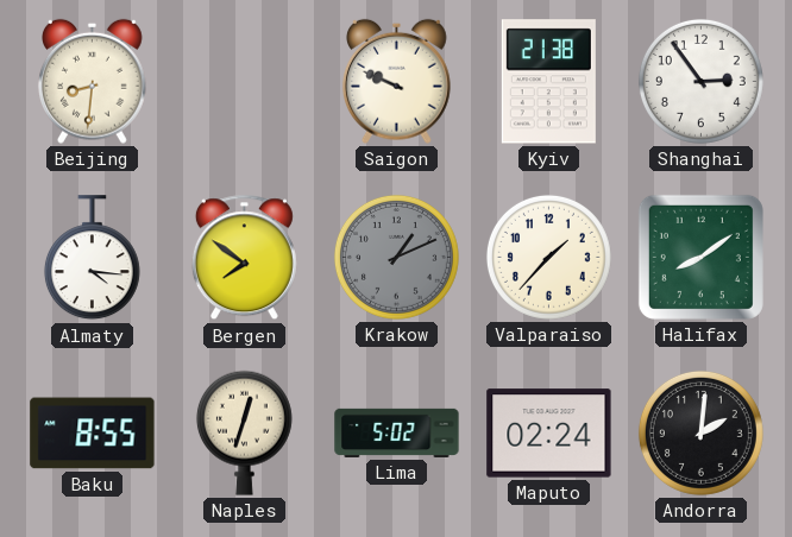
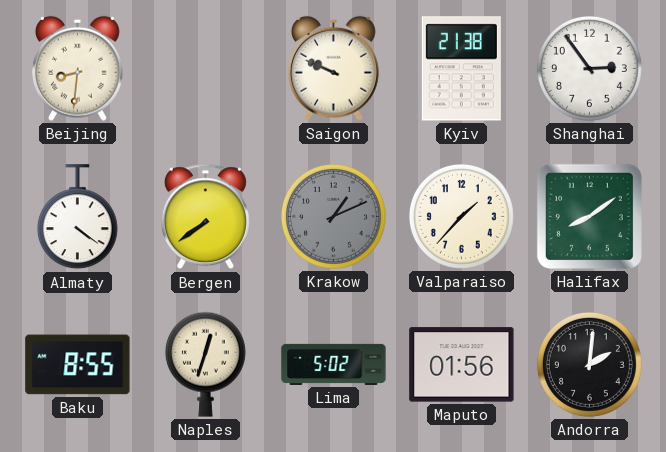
Almaty: 4:16 -> 4:21 (77, 217)
Bergen: 7:51 -> 7:39 (205, 217)
Maputo: 02:24 -> 01:56 (462, 365)
